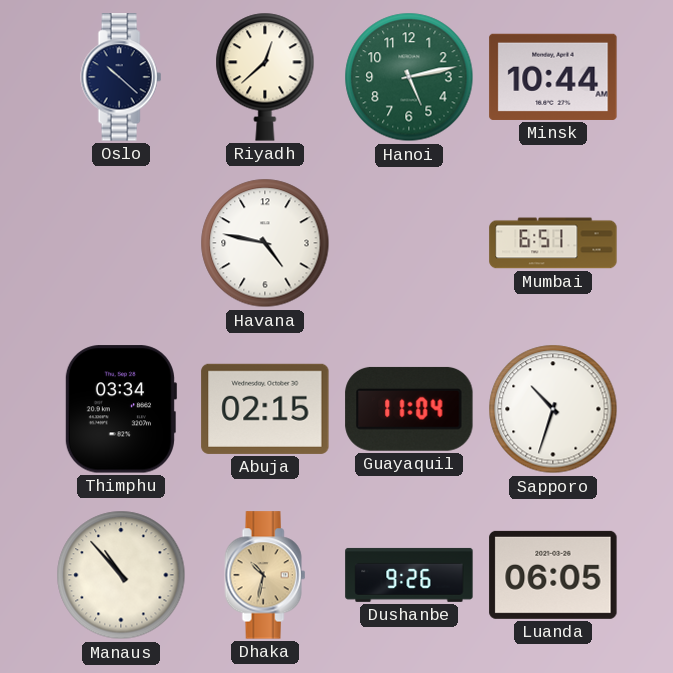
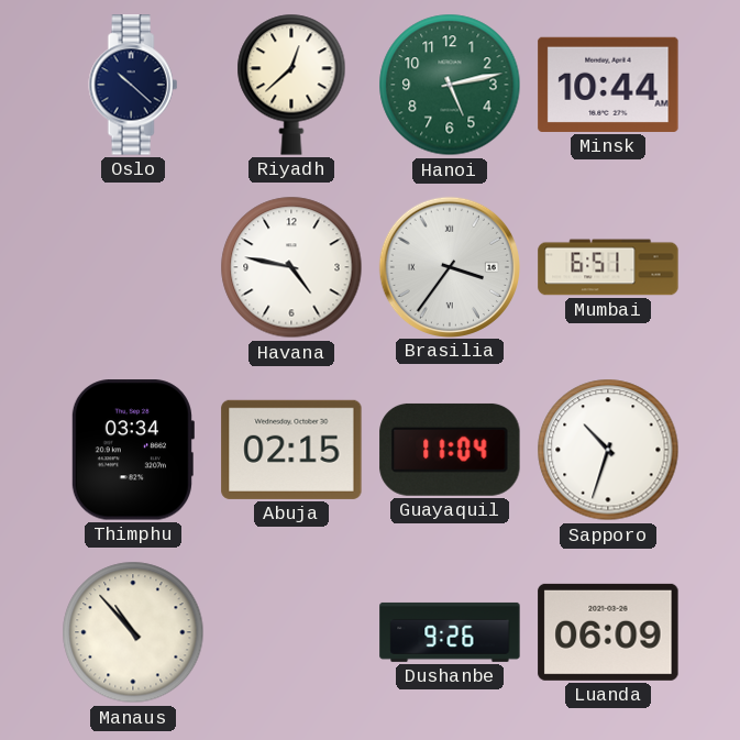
Brasilia: none -> 3:36 (449, 266)
Dhaka: 10:32 -> none (265, 575)
Luanda: 06:05 -> 06:09 (608, 632)
